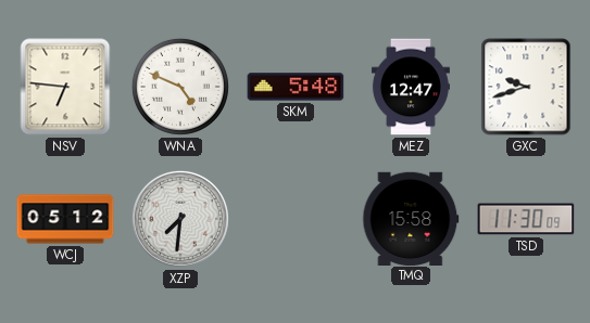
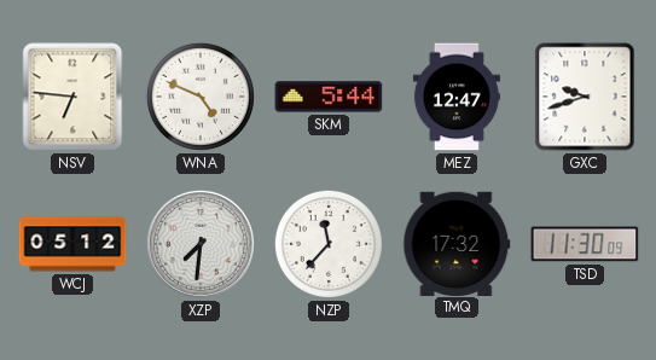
SKM: 5:48 -> 5:44 (329, 97)
NZP: none -> 11:37 (329, 244)
TMQ: 15:58 -> 17:32 (457, 243)
